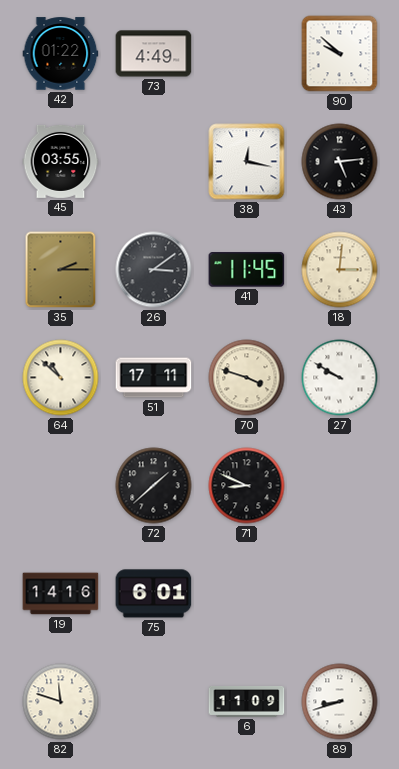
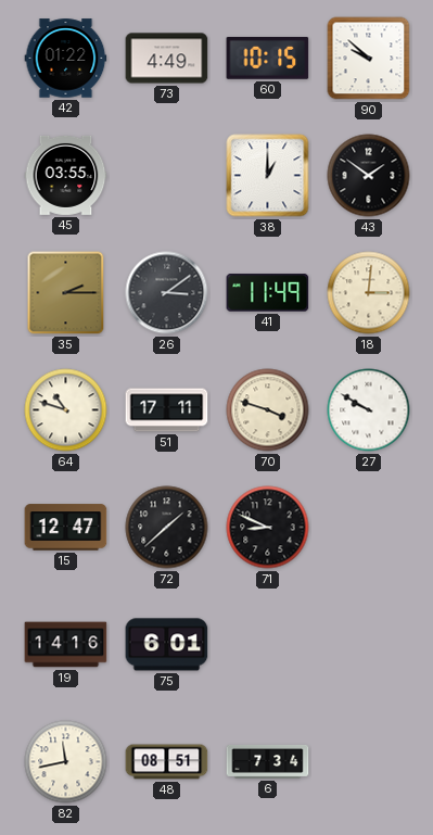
60: none -> 10:15 (268, 58)
38: 12:17 -> 1:00 (268, 176)
43: 5:14 -> 1:51 (369, 176)
41: 11:45 -> 11:49 (268, 293)
64: 10:52 -> 10:48 (66, 410)
15: none -> 12:47 (66, 528)
82: 11:48 -> 11:43 (66, 762)
48: none -> 08:51 (167, 762)
6: 11:09 -> 7:34 (268, 761)
89: 8:42 -> none (340, 702)
